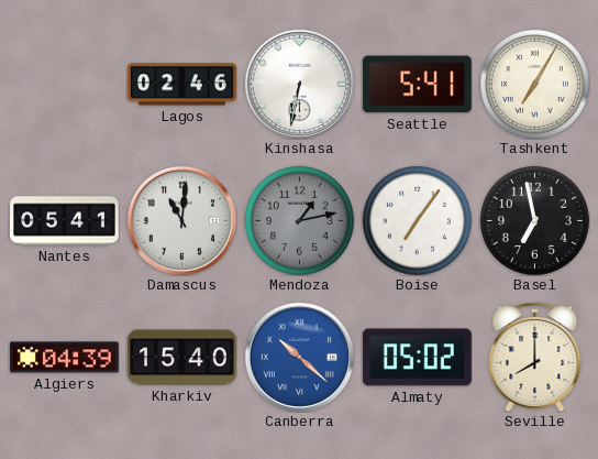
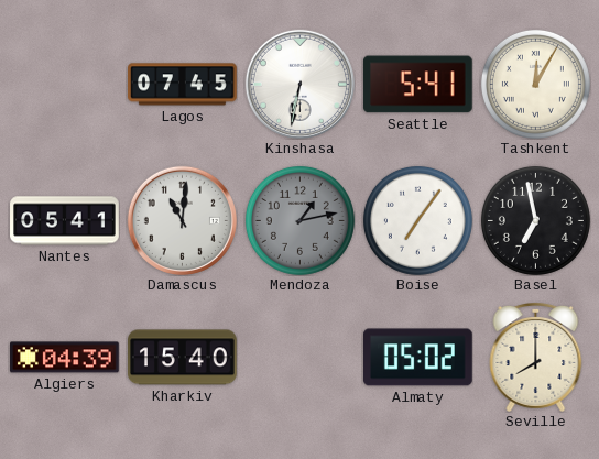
Lagos: 02:46 -> 07:45 (183, 85)
Tashkent: 7:05 -> 12:05 (535, 84)
Canberra: 10:22 -> none (299, 357)
